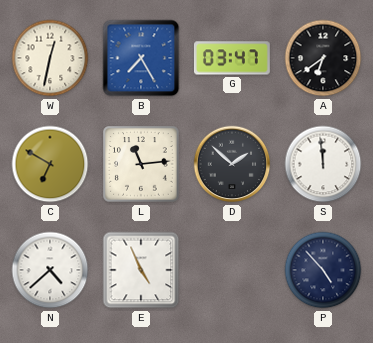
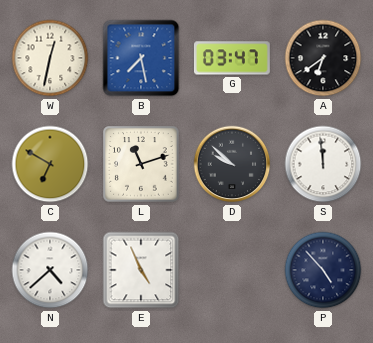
B: 7:25 -> 7:28 (141, 58)
L: 11:14 -> 11:12 (141, 164)
D: 1:52 -> 9:52 (232, 164)
